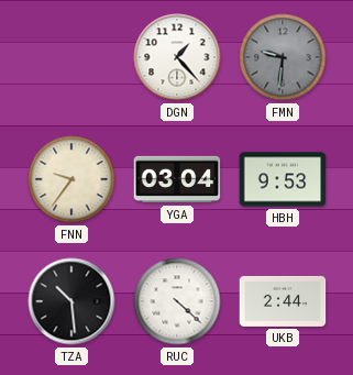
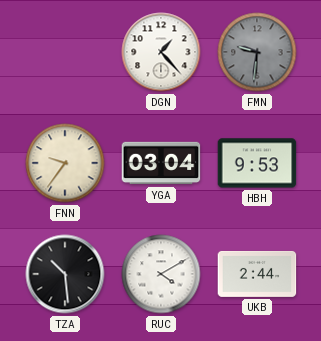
RUC: 4:22 -> 4:10 (161, 274)
